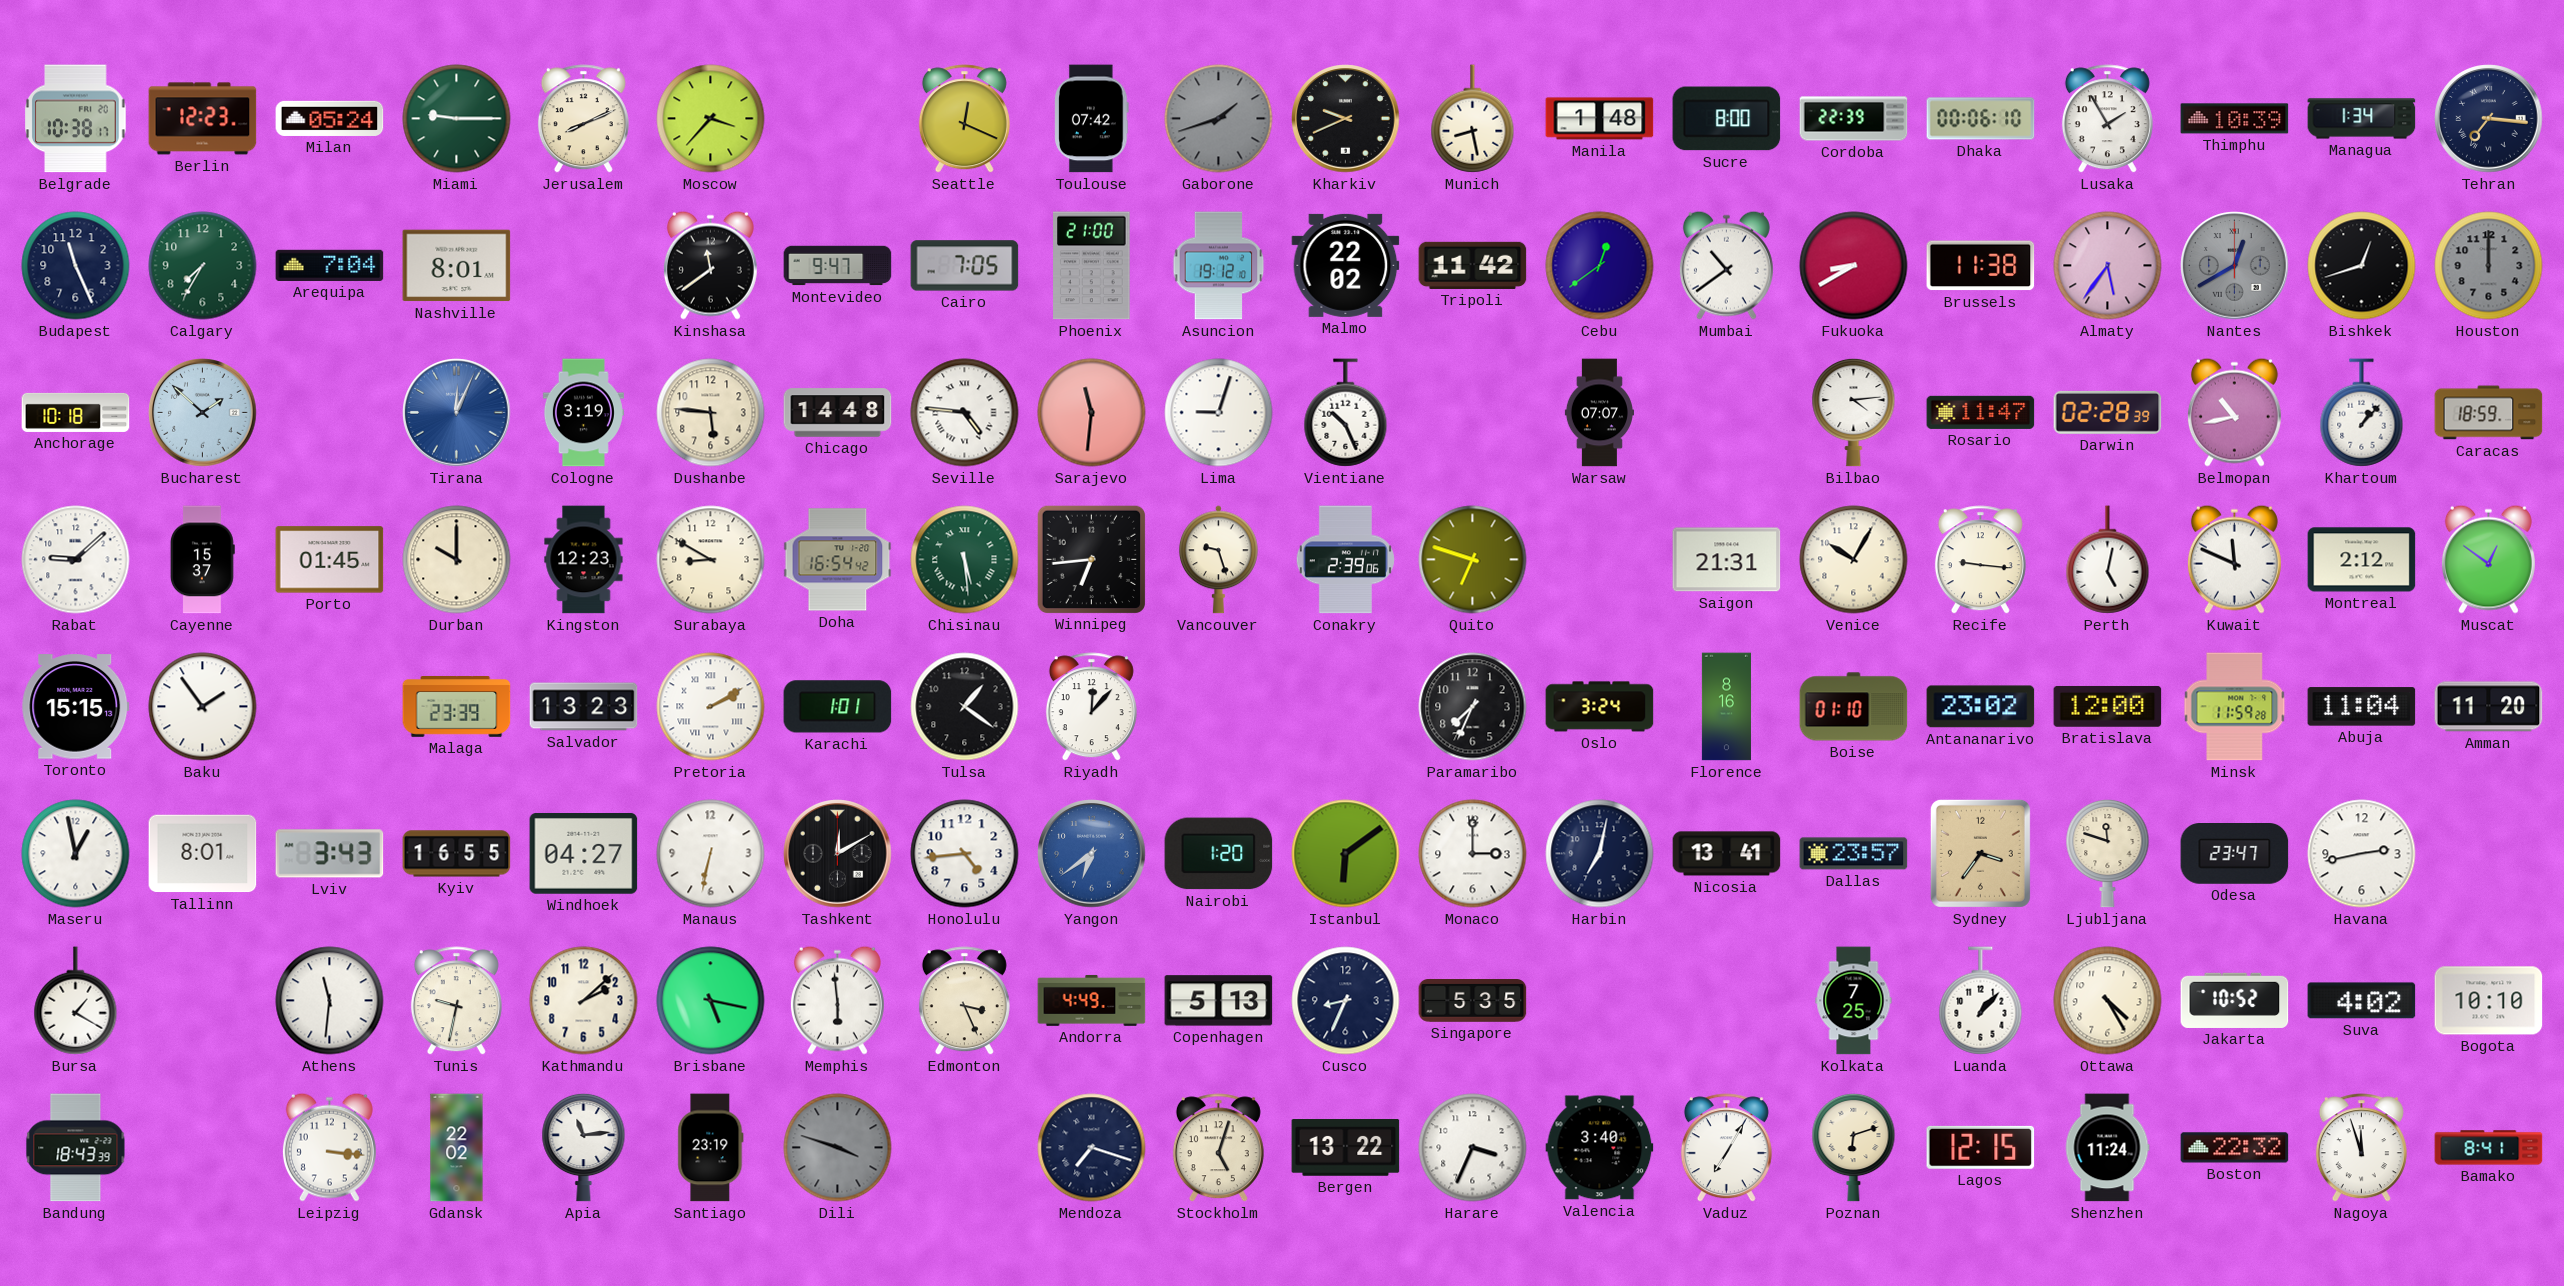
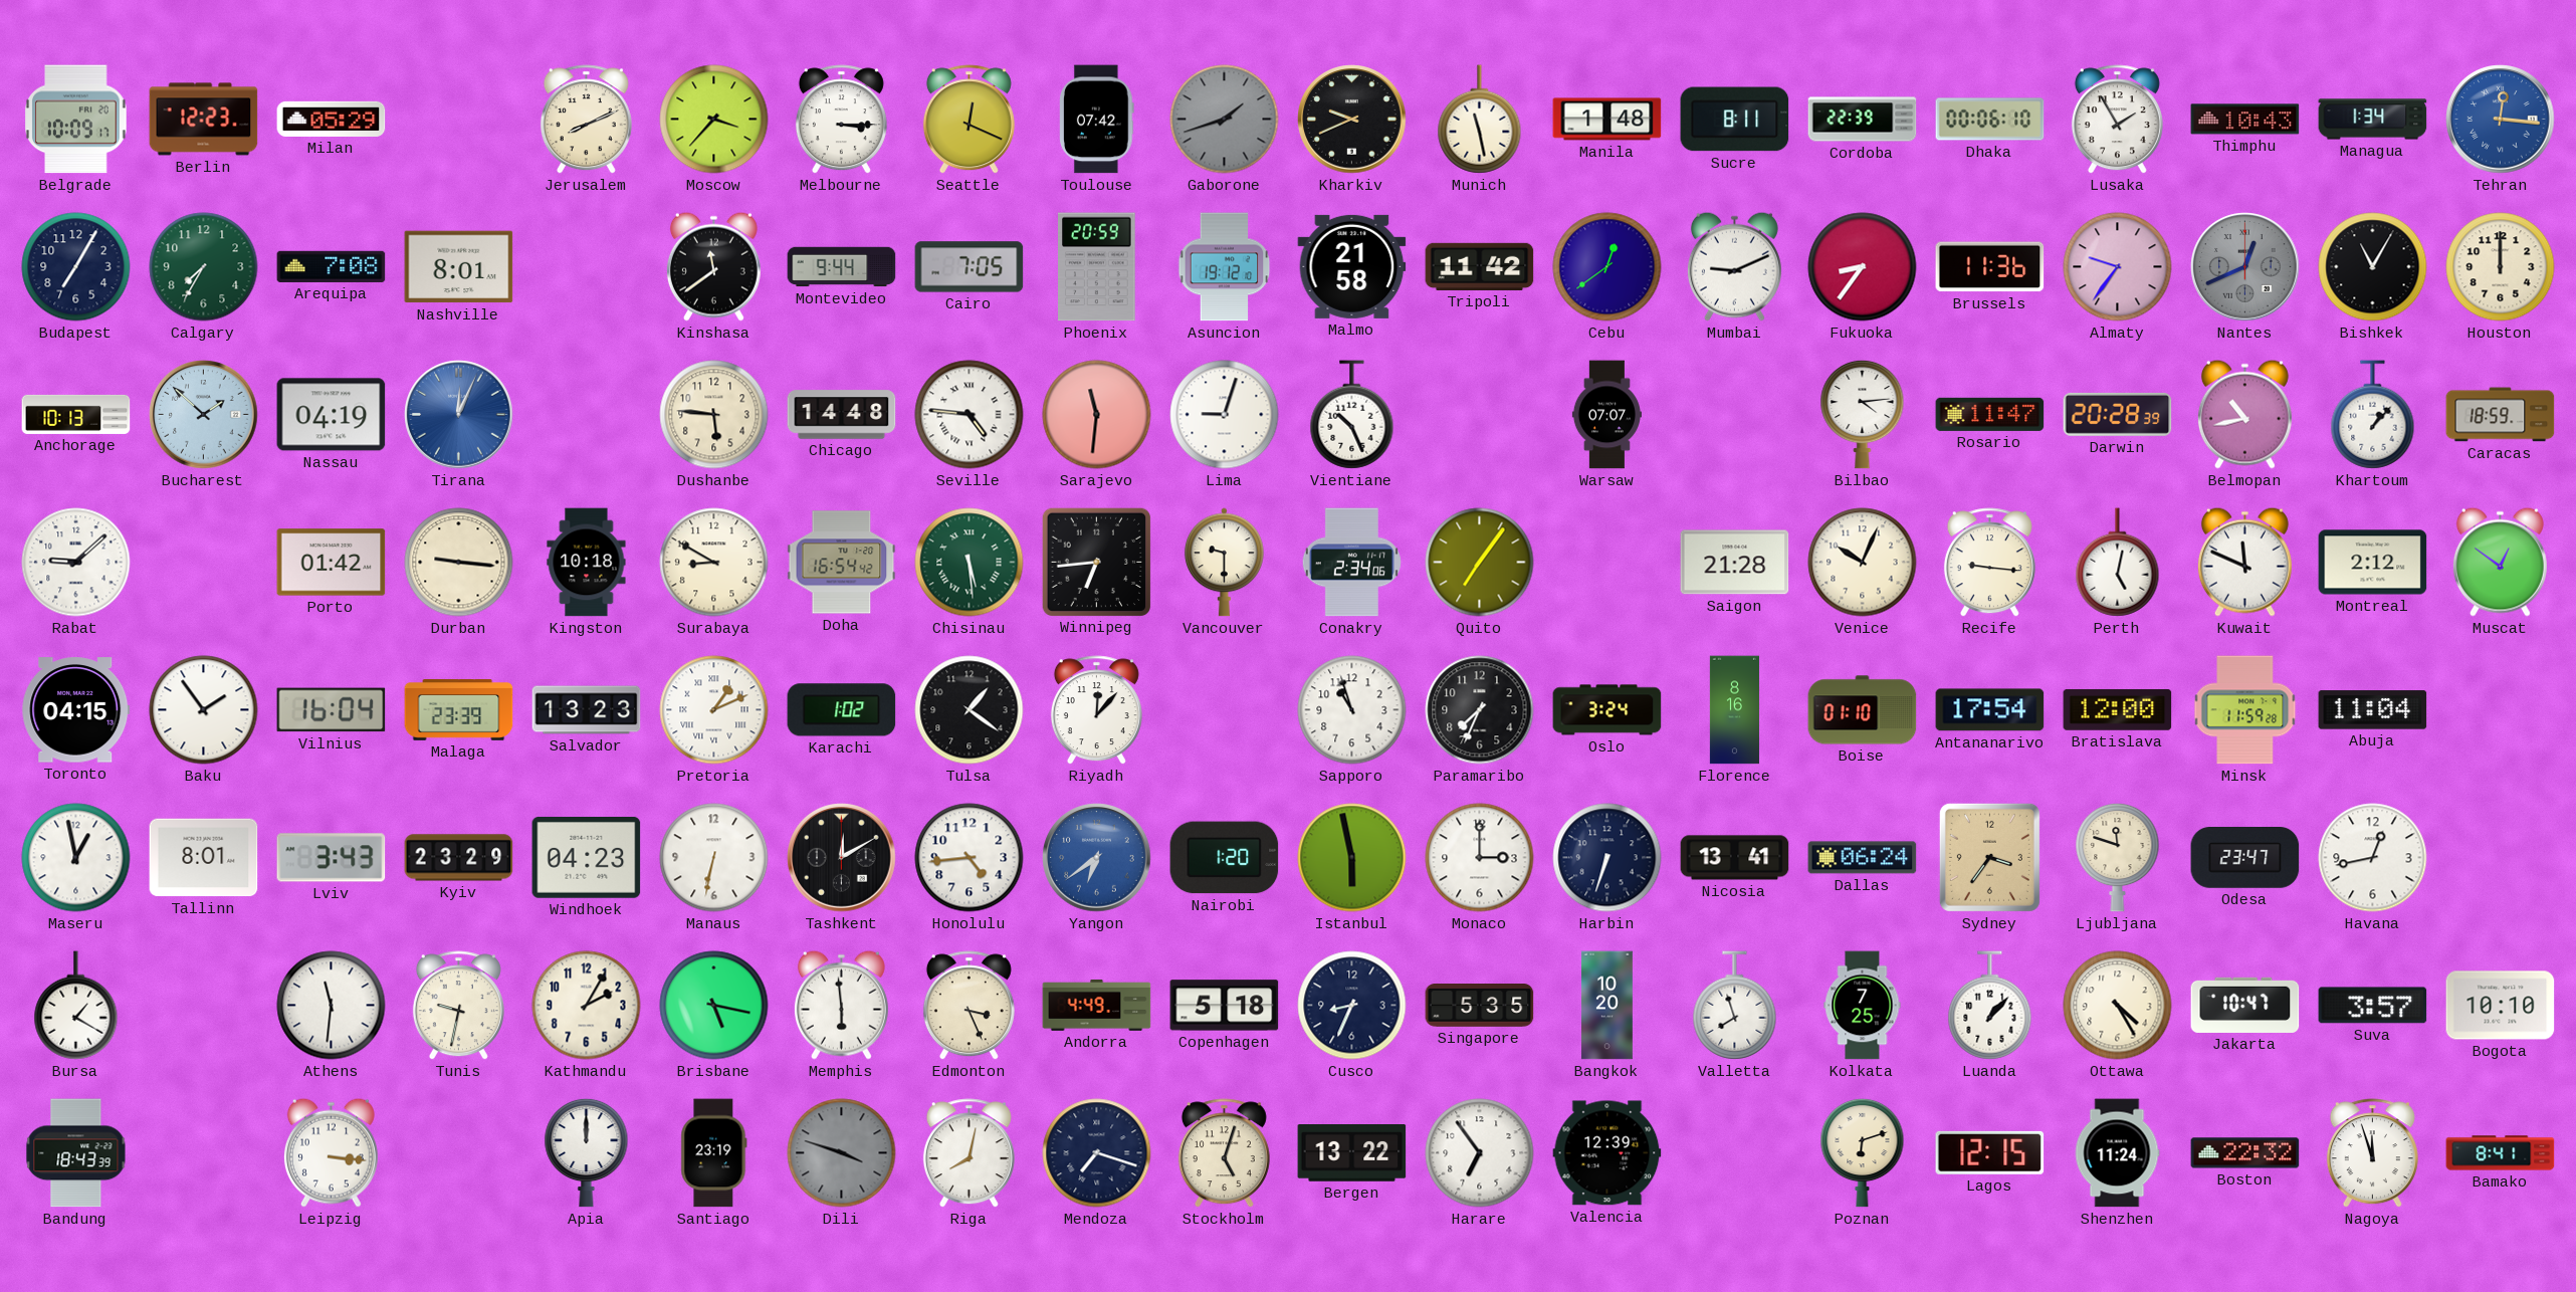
Belgrade: 10:38 -> 10:09 (76, 120)
Milan: 05:24 -> 05:29 (332, 119)
Miami: 9:15 -> none (457, 119)
Melbourne: none -> 3:15 (841, 120)
Munich: 8:28 -> 11:28 (1480, 120)
Sucre: 8:00 -> 8:11 (1735, 120)
Thimphu: 10:39 -> 10:43 (2245, 120)
Tehran: 7:16 -> 12:16 (2501, 120)
Tehran dial: navy -> blue (2501, 120)
Budapest: 11:26 -> 7:05 (76, 267)
Arequipa: 7:04 -> 7:08 (332, 266)
Montevideo: 9:47 -> 9:44 (842, 267)
Phoenix: 21:00 -> 20:59 (1097, 267)
Malmo: 22:02 -> 21:58 (1352, 266)
Mumbai: 10:39 -> 9:11 (1734, 266)
Fukuoka: 8:40 -> 8:36 (1863, 267)
Brussels: 11:38 -> 11:36 (1990, 267)
Almaty: 5:36 -> 9:36 (2118, 267)
Nantes: 12:40 -> 12:41 (2245, 267)
Bishkek: 12:42 -> 11:05 (2373, 267)
Houston dial: grey -> cream (2501, 267)
Anchorage: 10:18 -> 10:13 (76, 414)
Nassau: none -> 04:19 (332, 415)
Cologne: 3:19 -> none (583, 413)
Darwin: 02:28 -> 20:28 (2118, 414)
Cayenne: 15:37 -> none (202, 560)
Porto: 01:45 -> 01:42 (332, 563)
Durban: 10:00 -> 9:16 (459, 563)
Kingston: 12:23 -> 10:18 (587, 563)
Vancouver: 9:27 -> 9:30 (1224, 563)
Conakry: 2:39 -> 2:34 (1351, 563)
Quito: 6:48 -> 7:06 (1480, 563)
Saigon: 21:31 -> 21:28 (1735, 563)
Venice: 10:05 -> 10:04 (1863, 563)
Toronto: 15:15 -> 04:15 (76, 710)
Vilnius: none -> 16:04 (332, 710)
Pretoria: 2:10 -> 1:11 (714, 710)
Karachi: 1:01 -> 1:02 (842, 710)
Sapporo: none -> 10:57 (1352, 710)
Antananarivo: 23:02 -> 17:54 (1990, 710)
Amman: 11:20 -> none (2489, 707)
Kyiv: 16:55 -> 23:29 (459, 858)
Windhoek: 04:27 -> 04:23 (587, 858)
Istanbul: 6:09 -> 5:58 (1352, 858)
Harbin: 7:02 -> 6:33 (1607, 858)
Dallas: 23:57 -> 06:24 (1863, 858)
Havana: 2:43 -> 12:43 (2373, 858)
Kathmandu: 2:08 -> 2:05 (587, 1006)
Copenhagen: 5:13 -> 5:18 (1225, 1006)
Bangkok: none -> 10:20 (1606, 1006)
Valletta: none -> 7:57 (1735, 1006)
Jakarta: 10:52 -> 10:47 (2245, 1005)
Suva: 4:02 -> 3:57 (2373, 1006)
Gdansk: 22:02 -> none (457, 1148)
Apia: 11:14 -> 12:00 (587, 1152)
Riga: none -> 8:02 (969, 1153)
Harare: 3:34 -> 6:54 (1480, 1153)
Valencia: 3:40 -> 12:39 (1607, 1153)
Vaduz: 7:05 -> none (1726, 1148)
